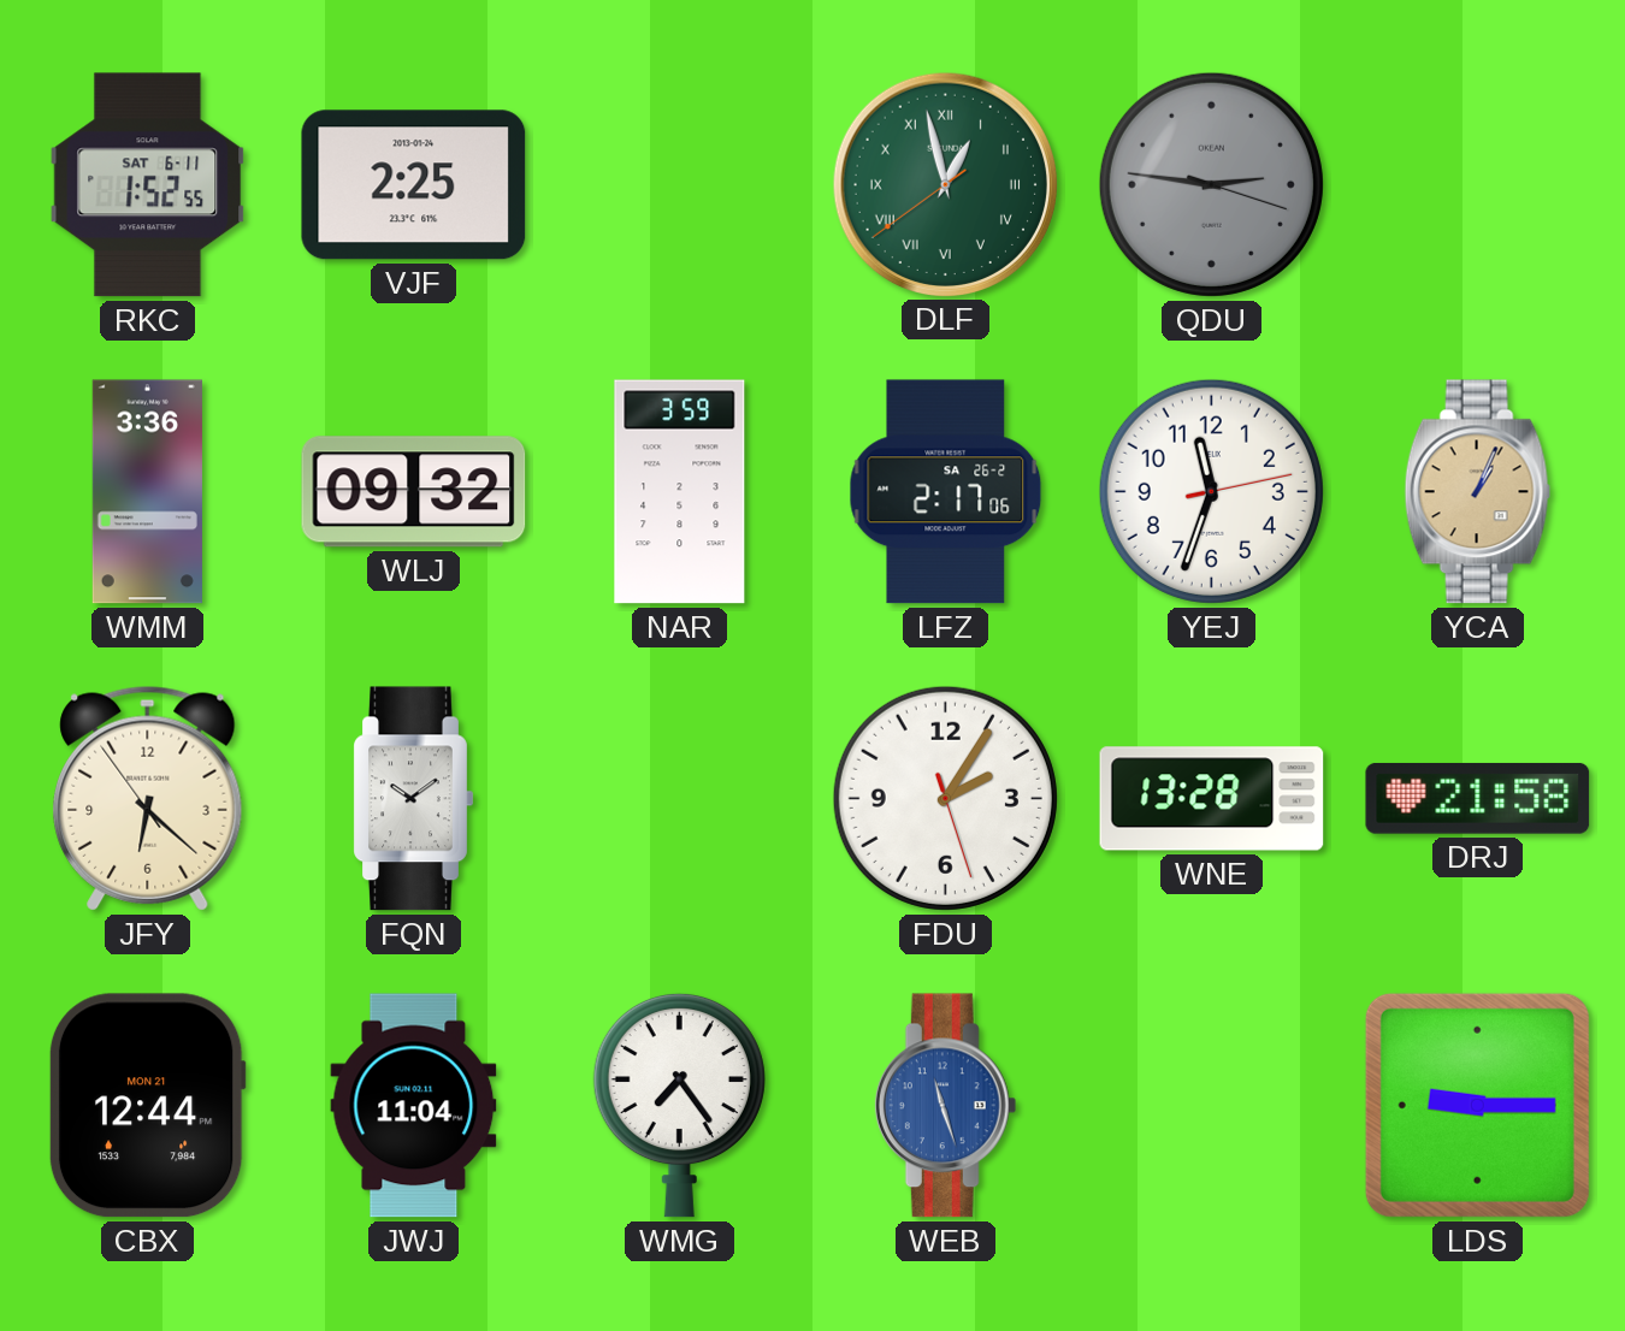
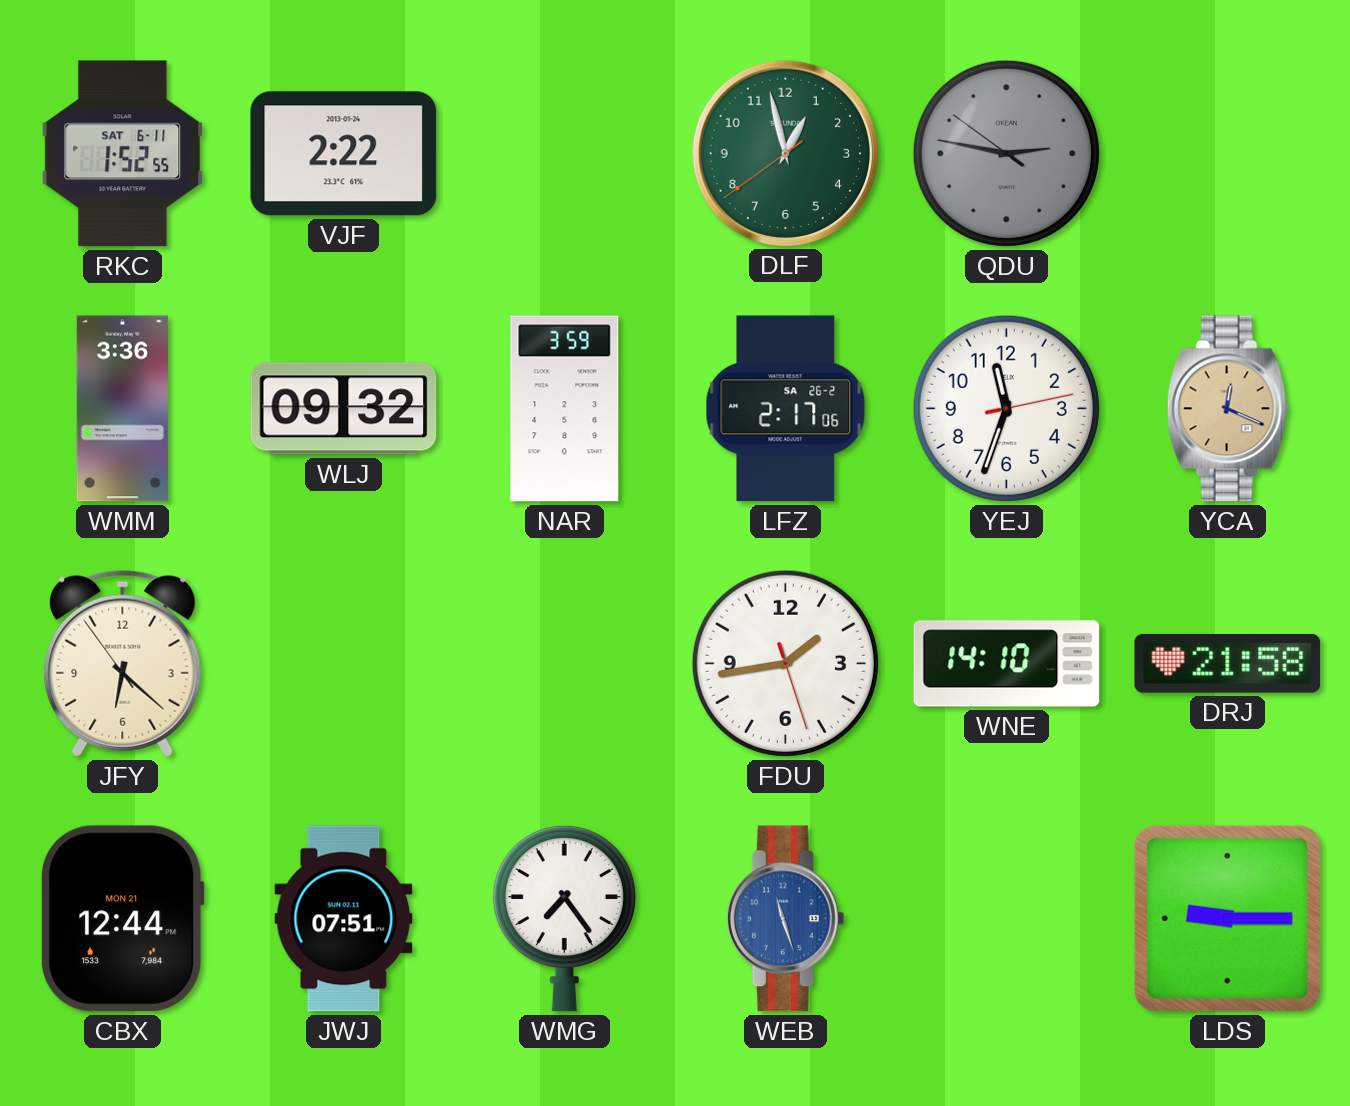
VJF: 2:25 -> 2:22 (344, 154)
DLF numerals: Roman -> Arabic (785, 153)
QDU: 2:46:18 -> 2:46:51 (1006, 153)
YCA: 1:04 -> 12:19 (1228, 409)
FQN: 10:09 -> none (413, 799)
FDU: 2:05 -> 1:43 (785, 663)
WNE: 13:28 -> 14:10 (1007, 664)
JWJ: 11:04 -> 07:51 (344, 919)
